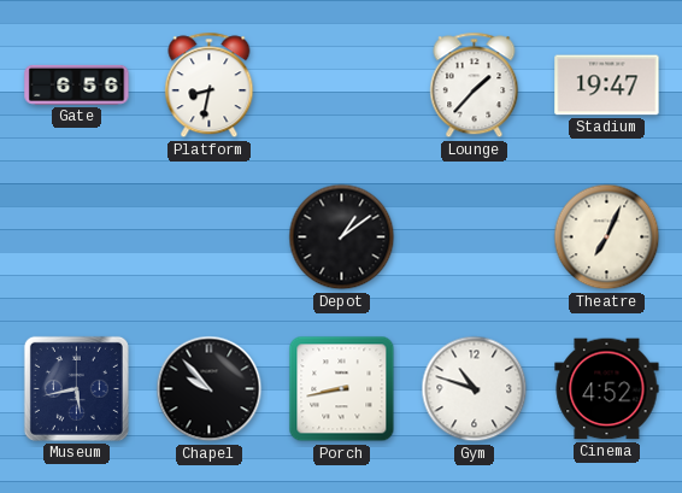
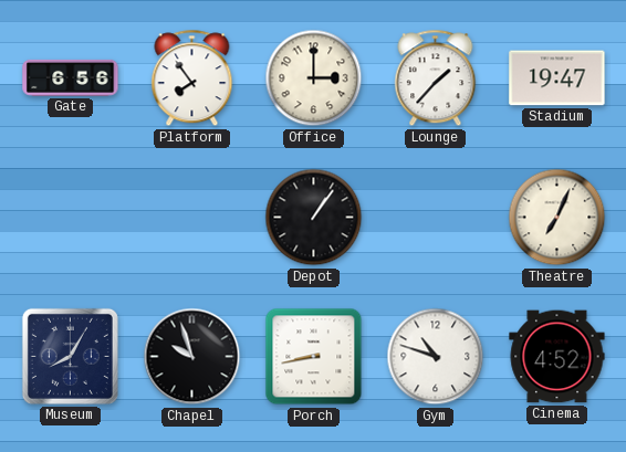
Platform: 8:32 -> 7:54 (192, 78)
Office: none -> 3:00 (314, 78)
Depot: 1:09 -> 1:06 (314, 218)
Museum: 5:43 -> 8:05 (70, 356)
Chapel: 9:53 -> 9:57 (192, 357)
